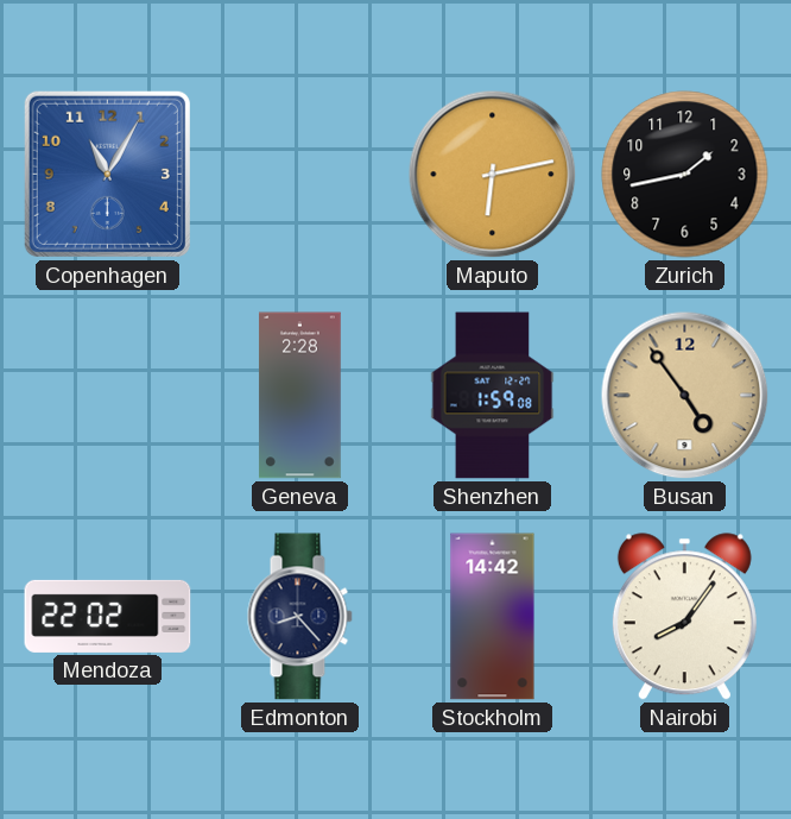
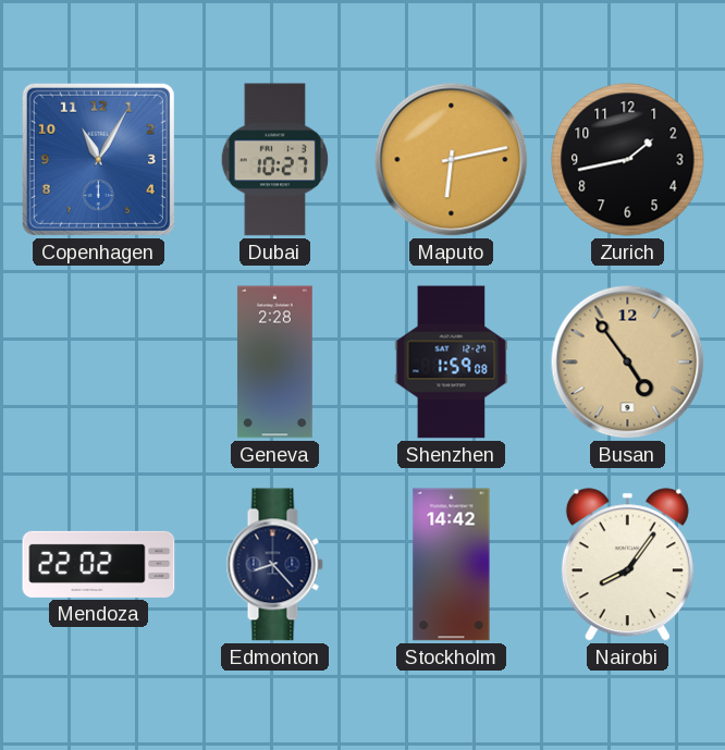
Dubai: none -> 10:27 (275, 160)
